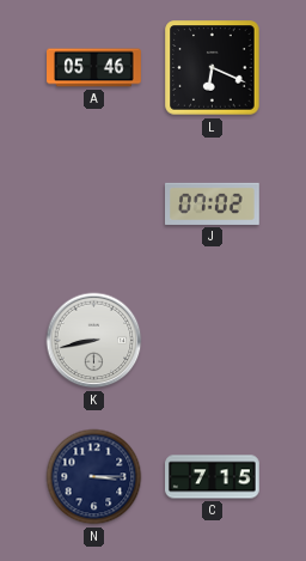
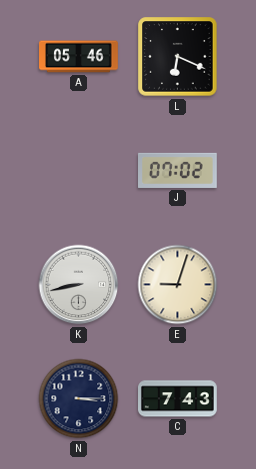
E: none -> 9:03 (178, 285)
C: 7:15 -> 7:43 (178, 399)
